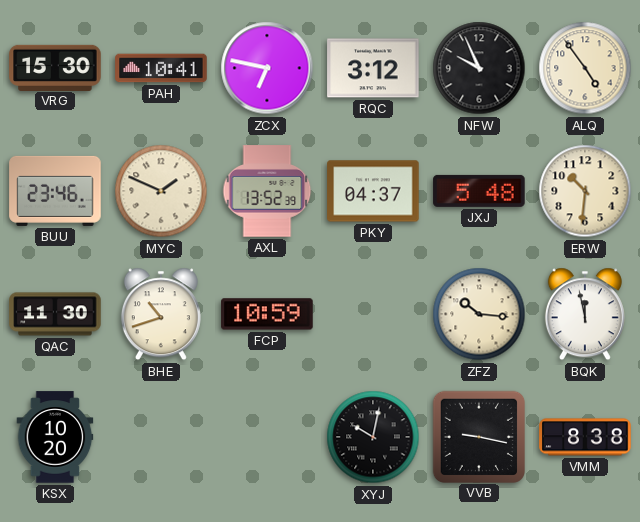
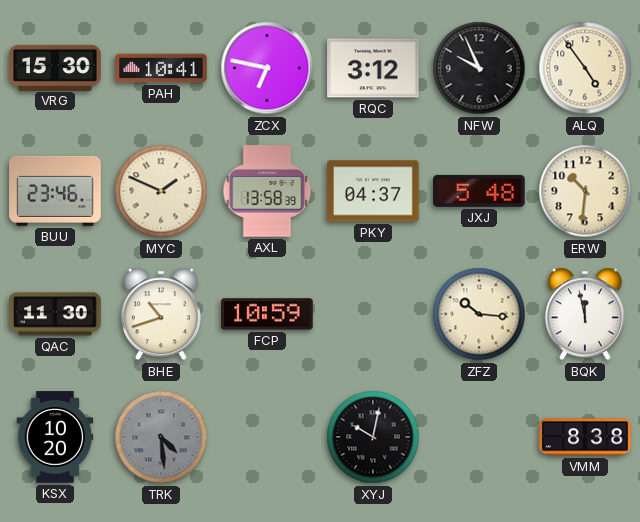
AXL: 13:52 -> 13:58 (267, 191)
TRK: none -> 4:29 (161, 437)
VVB: 9:17 -> none (478, 436)
